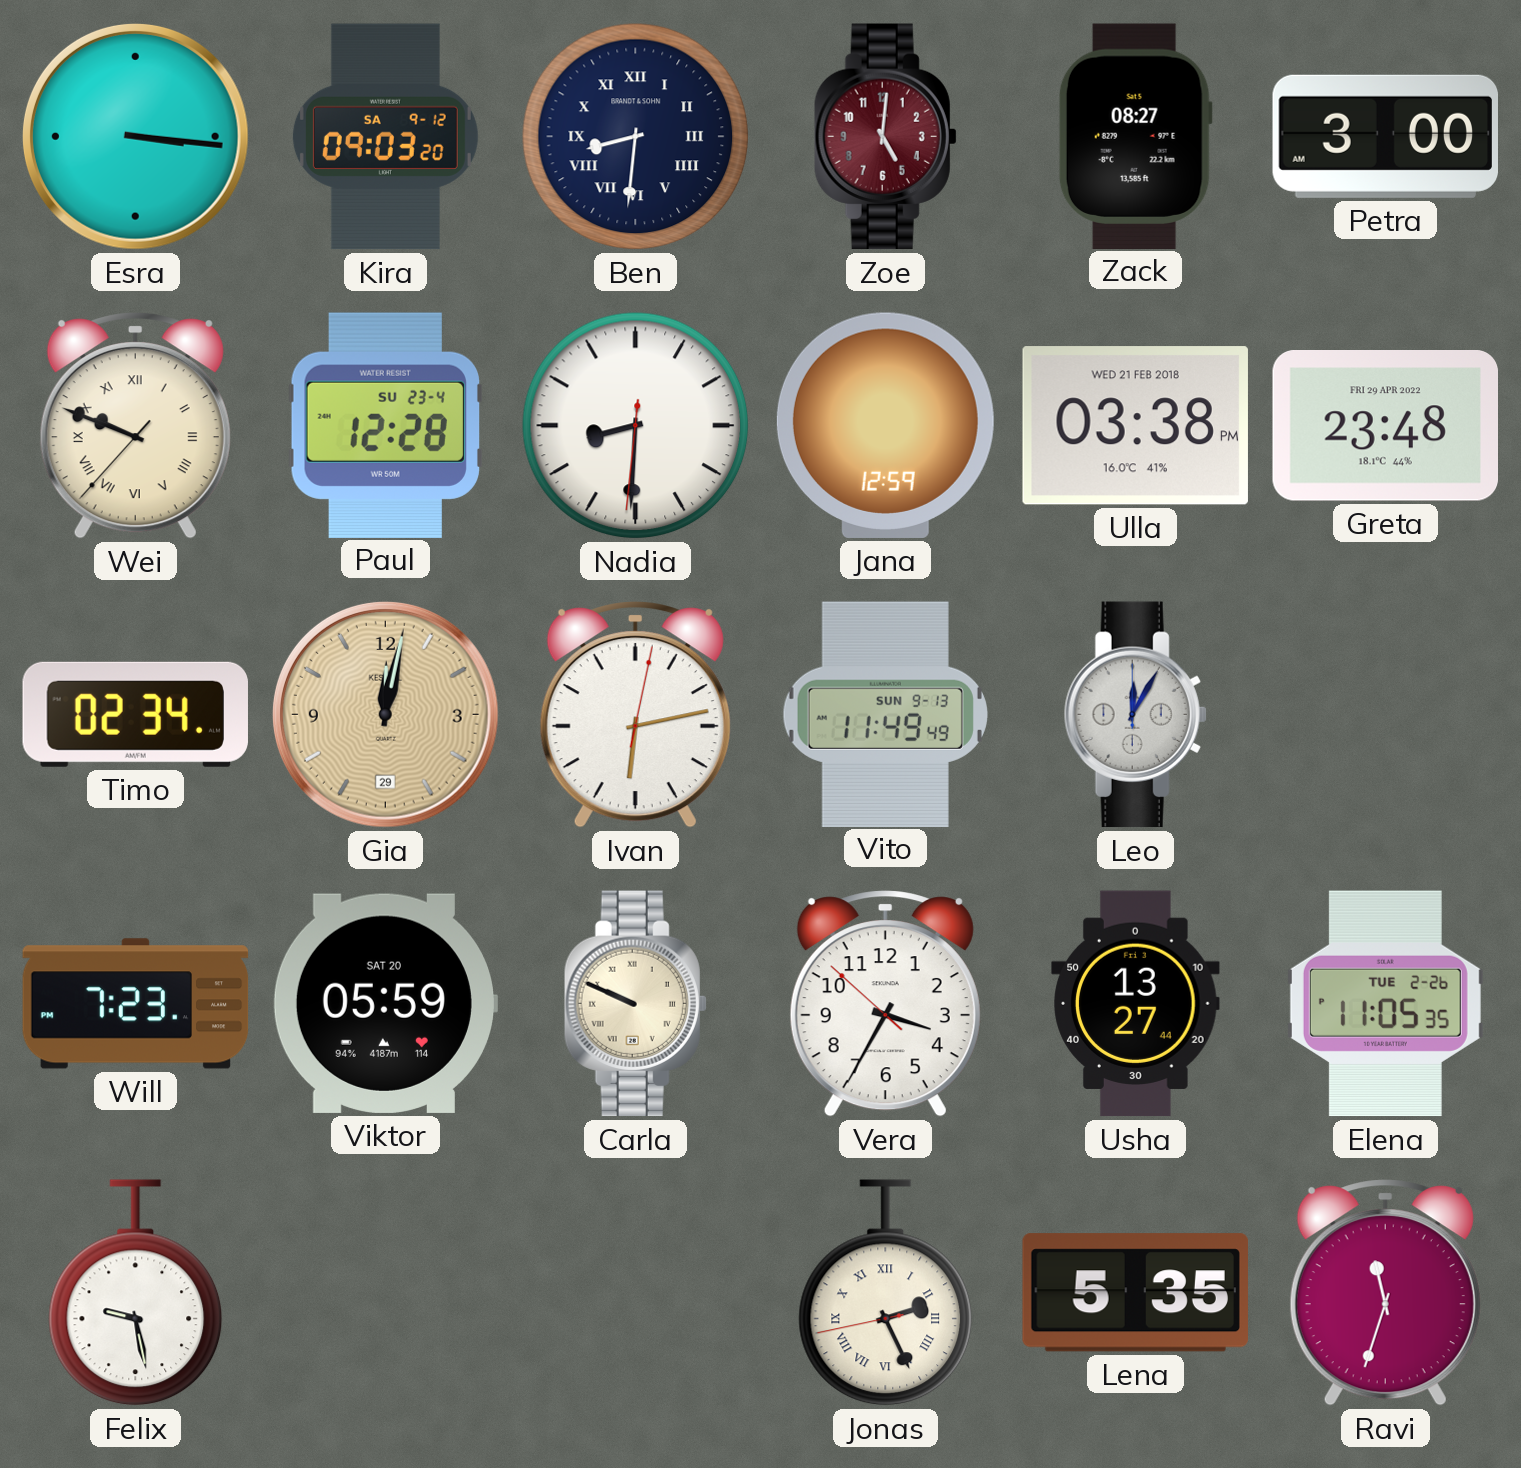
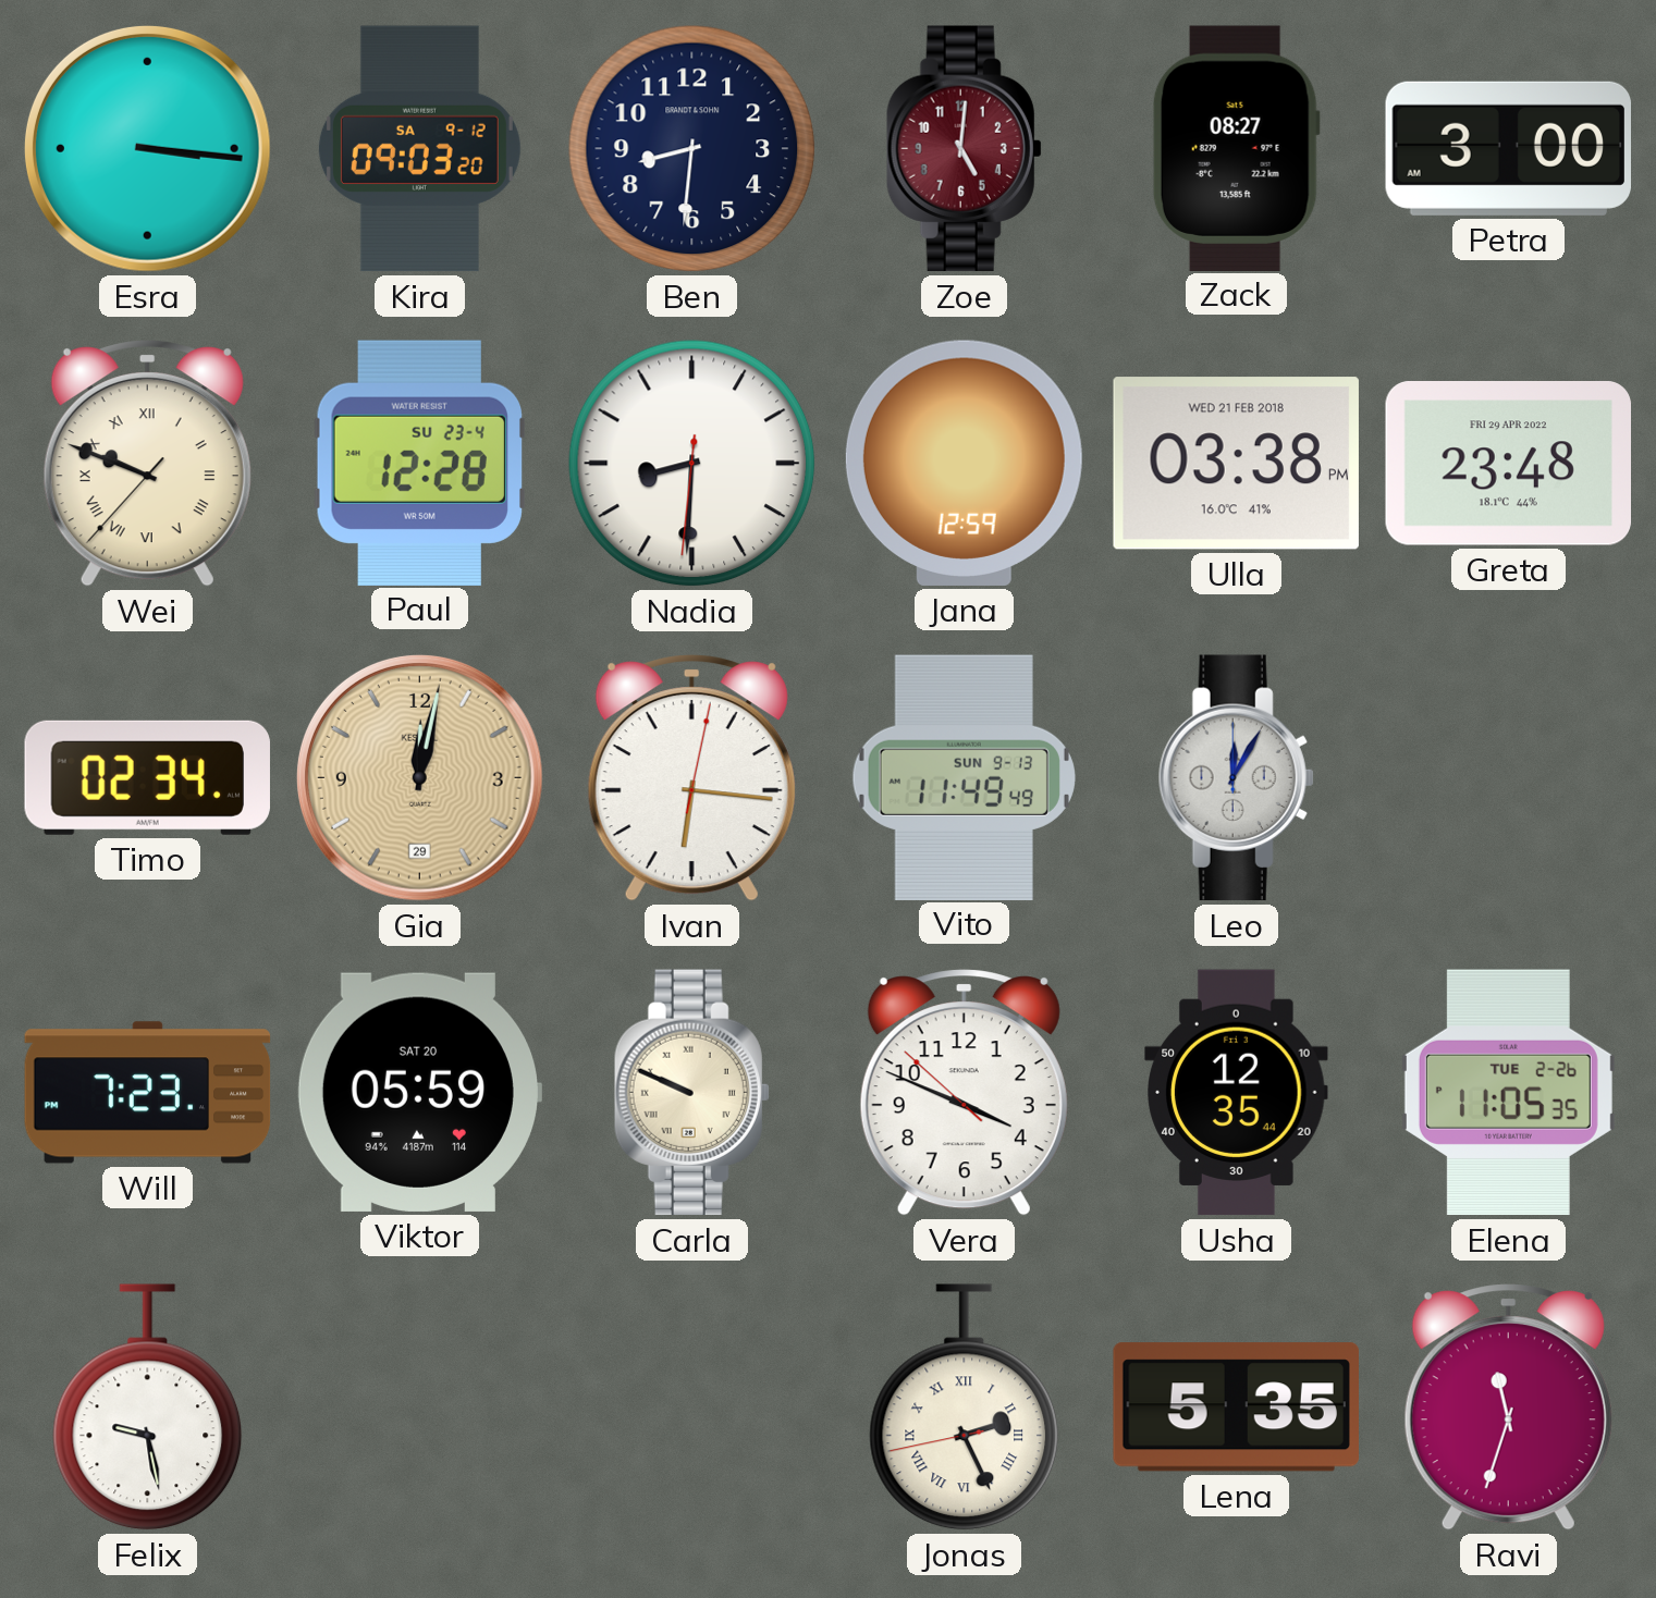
Ben numerals: Roman -> Arabic (692, 149)
Ivan: 6:13 -> 6:16 (691, 778)
Vera: 3:34 -> 3:48 (964, 1093)
Usha: 13:27 -> 12:35 (1237, 1093)
